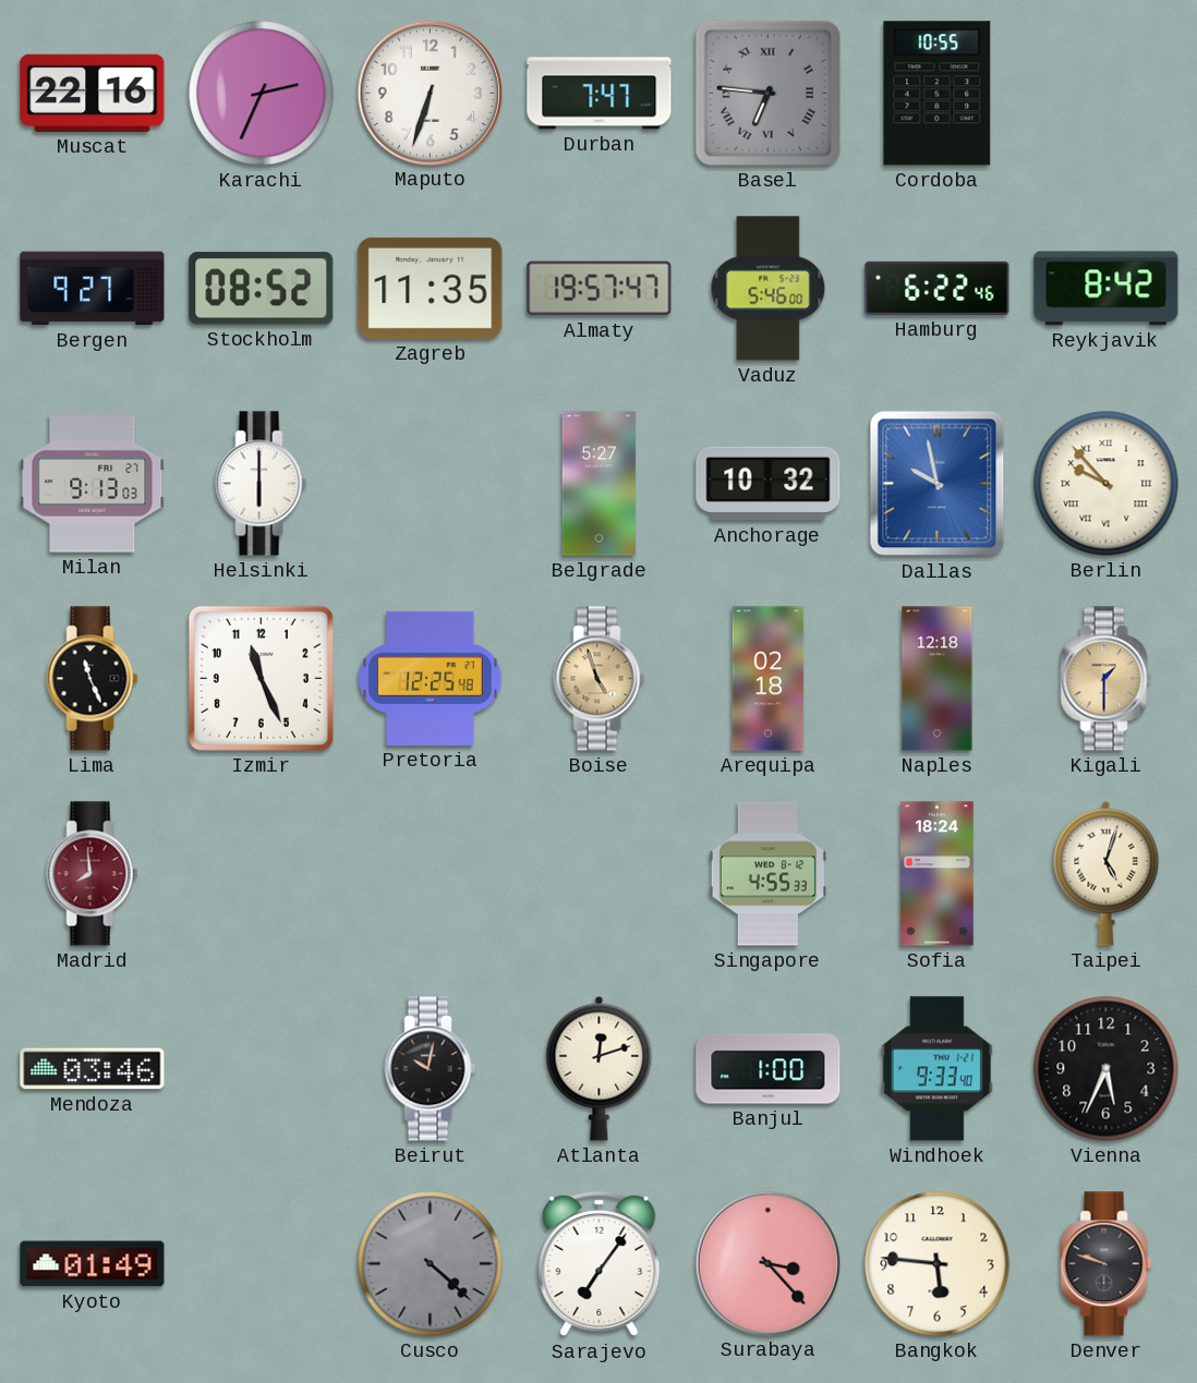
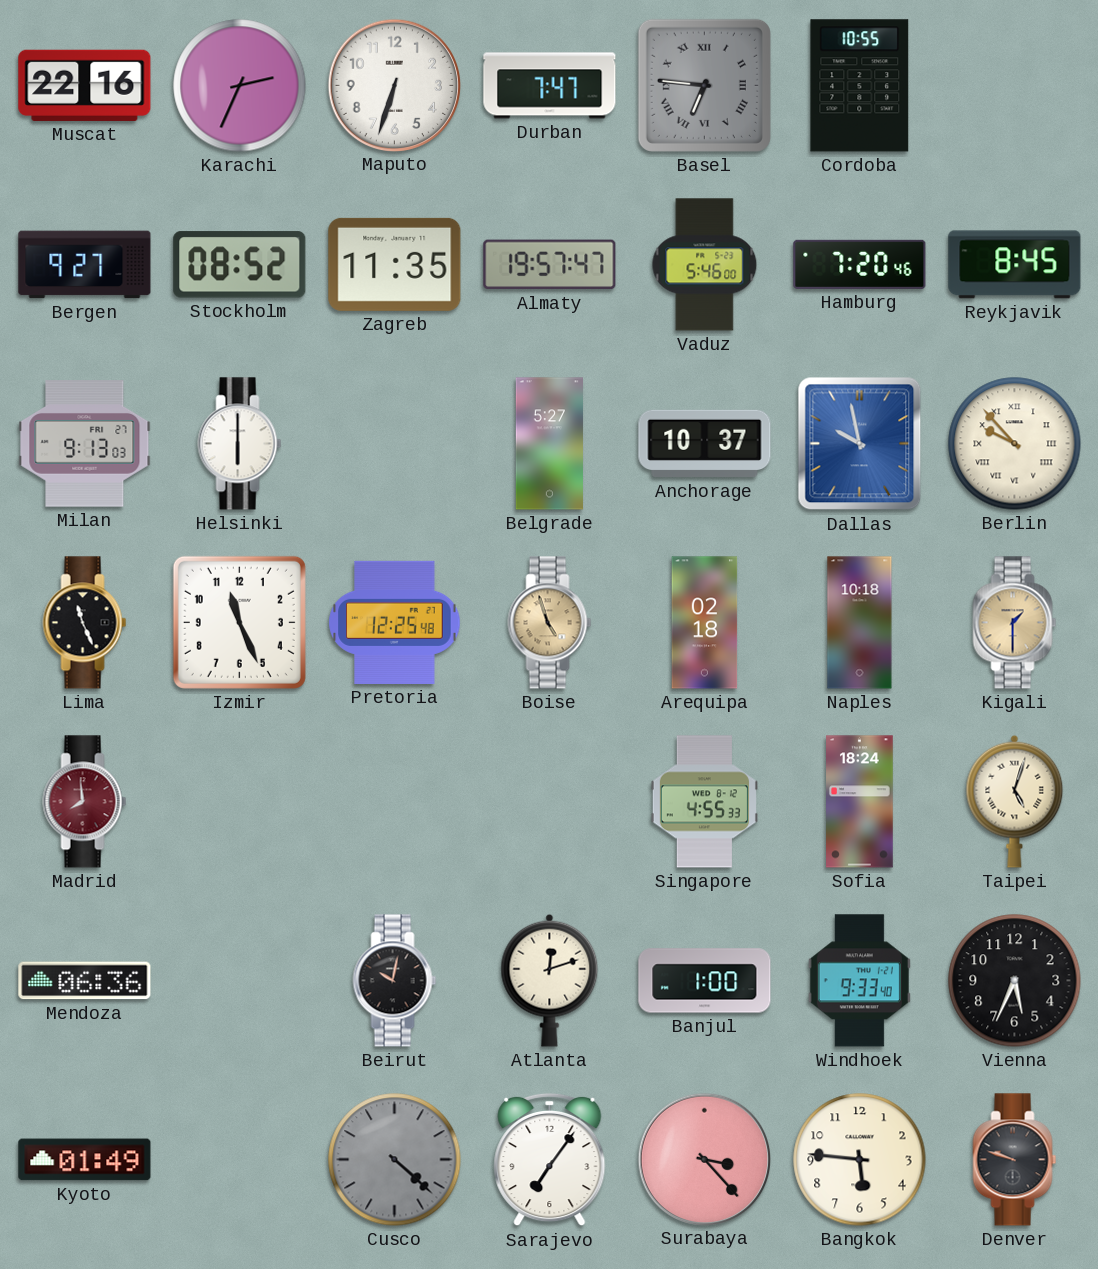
Hamburg: 6:22 -> 7:20 (860, 264)
Reykjavik: 8:42 -> 8:45 (1015, 265)
Anchorage: 10:32 -> 10:37 (705, 444)
Naples: 12:18 -> 10:18 (860, 623)
Mendoza: 03:46 -> 06:36 (85, 981)
